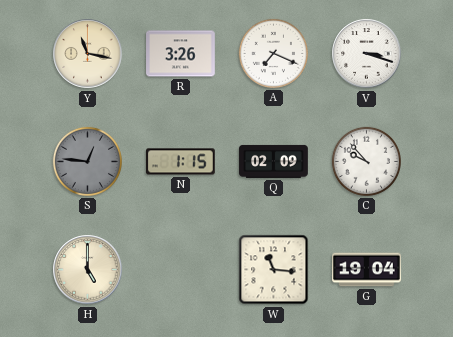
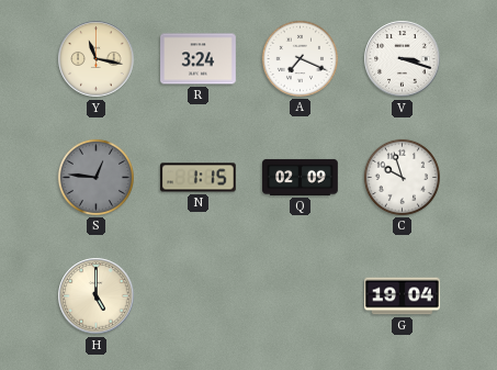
R: 3:26 -> 3:24 (199, 59)
C: 9:53 -> 9:57 (402, 177)
W: 11:16 -> none (274, 270)
